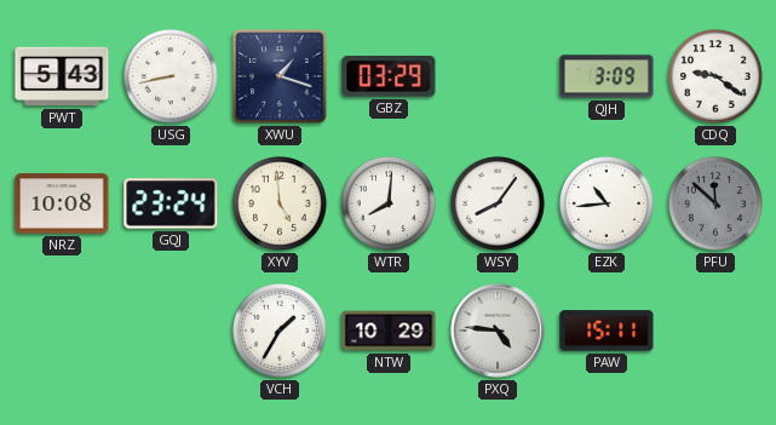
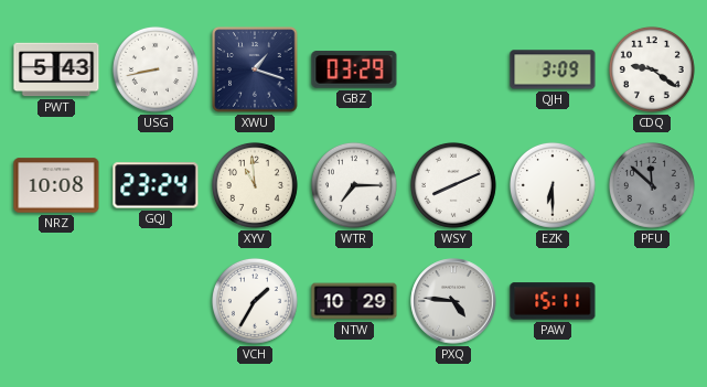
XYV: 4:59 -> 10:59 (255, 185)
WTR: 8:01 -> 7:15 (354, 185)
WSY: 8:06 -> 8:11 (453, 185)
EZK: 10:44 -> 6:30 (553, 185)
